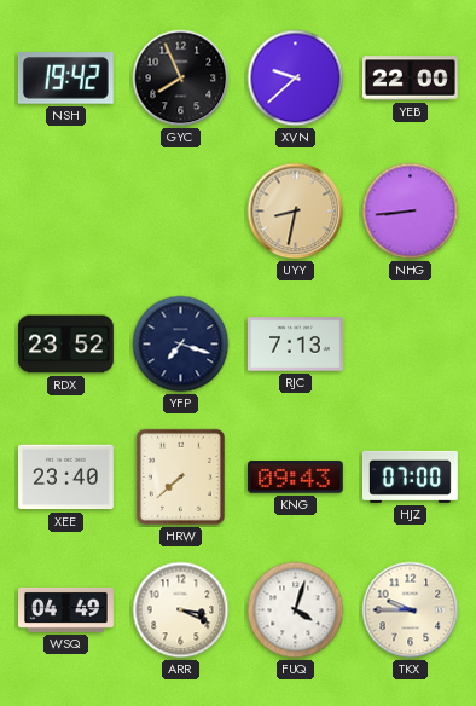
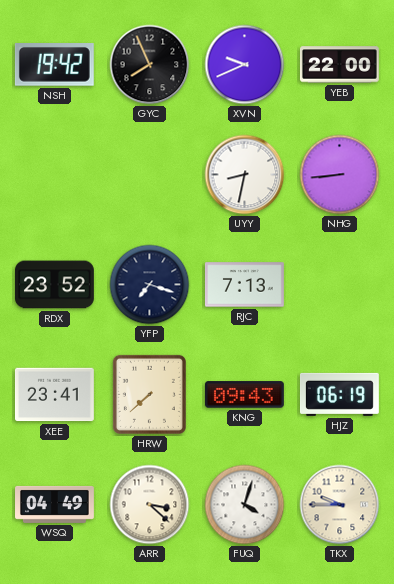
XVN: 9:38 -> 9:41 (245, 65)
UYY dial: champagne -> white (245, 175)
XEE: 23:40 -> 23:41 (54, 395)
HJZ: 07:00 -> 06:19 (339, 394)
ARR: 3:19 -> 3:22 (150, 505)
